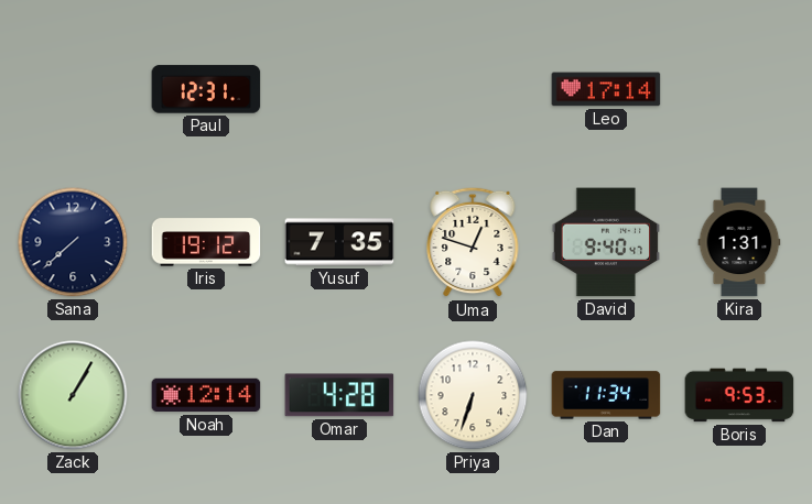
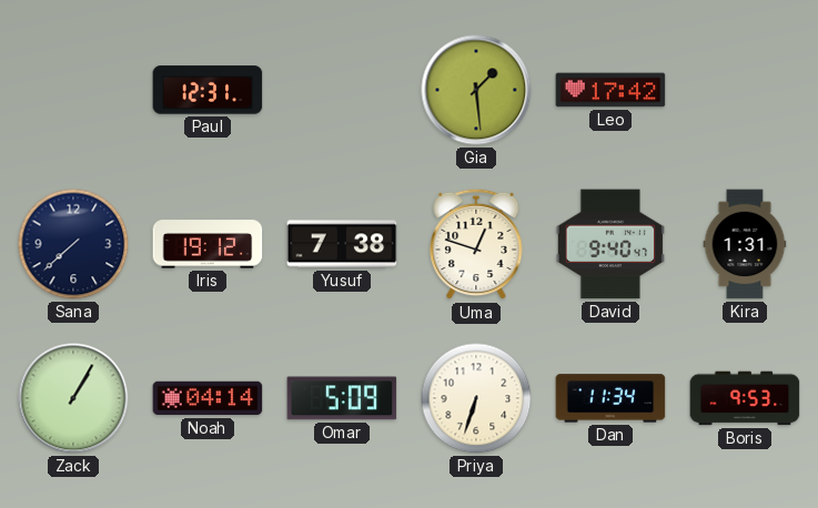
Gia: none -> 1:29 (476, 90)
Leo: 17:14 -> 17:42 (610, 90)
Yusuf: 7:35 -> 7:38 (342, 244)
Noah: 12:14 -> 04:14 (208, 398)
Omar: 4:28 -> 5:09 (342, 398)
